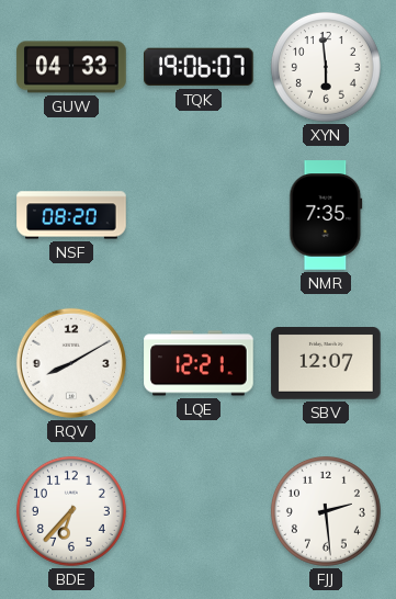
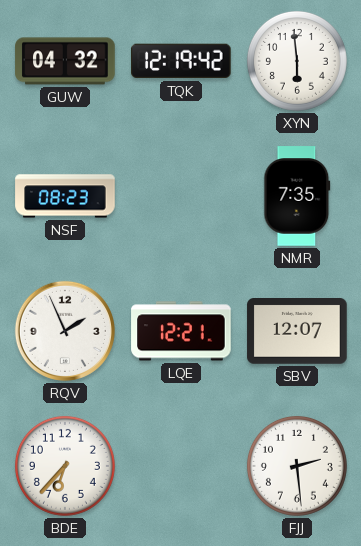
GUW: 04:33 -> 04:32 (65, 61)
TQK: 19:06 -> 12:19 (182, 61)
NSF: 08:20 -> 08:23 (65, 196)
RQV: 8:10 -> 1:56 (65, 331)
